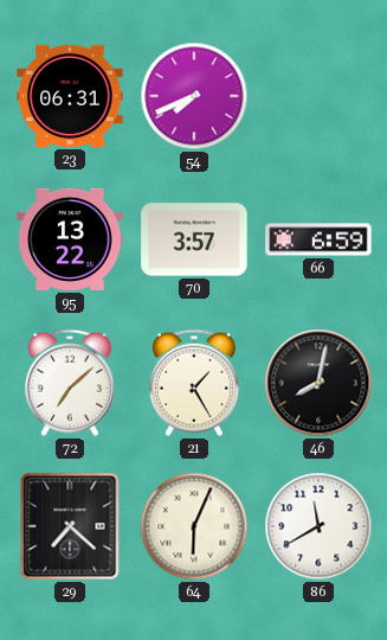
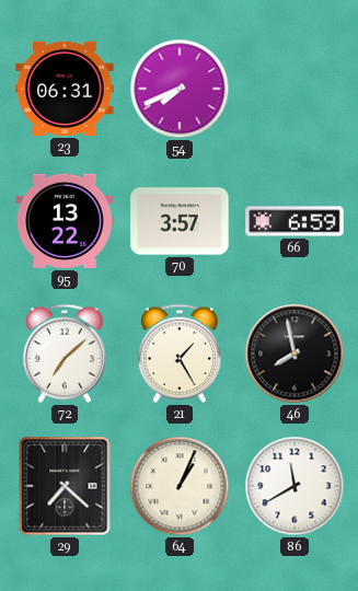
46: 8:02 -> 7:58 (295, 354)
64: 6:04 -> 1:04 (180, 486)
